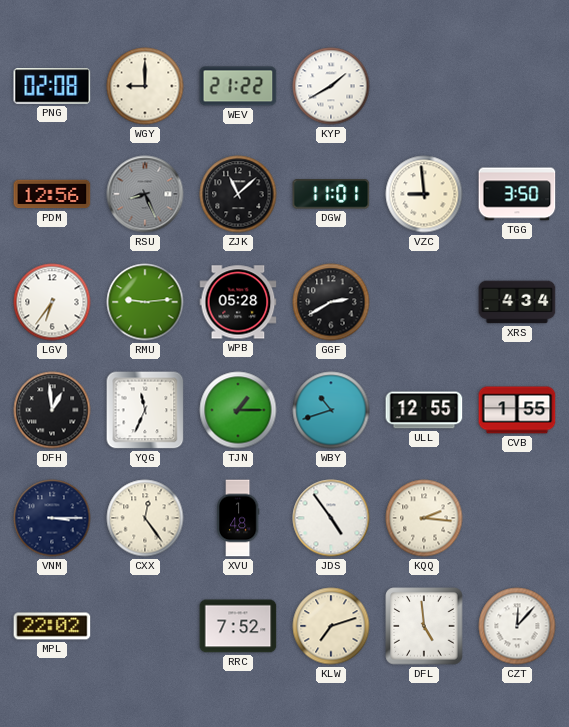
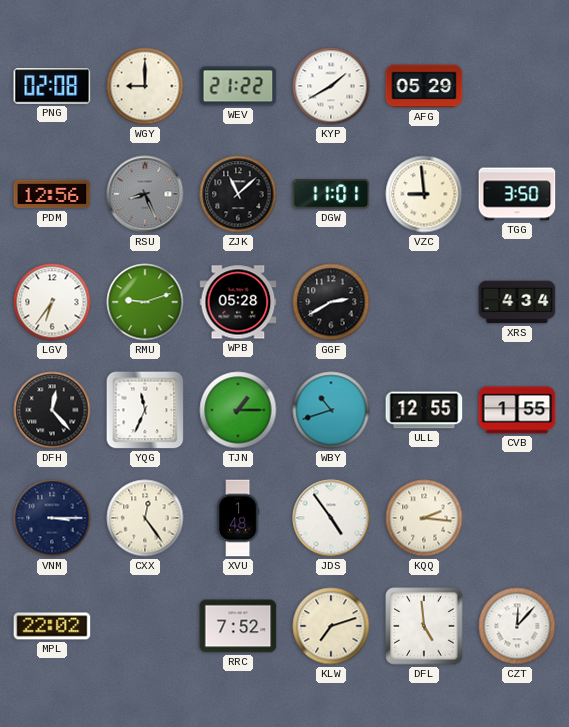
AFG: none -> 05:29 (424, 86)
RMU: 9:14 -> 9:12 (145, 302)
DFH: 12:59 -> 12:23 (52, 410)
